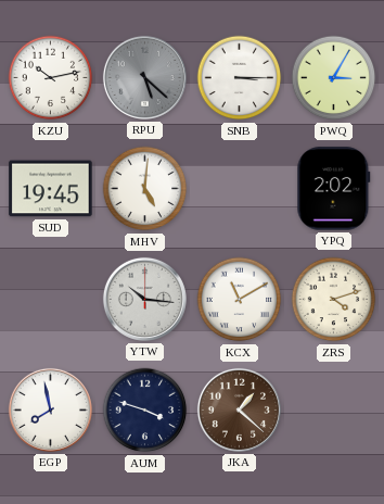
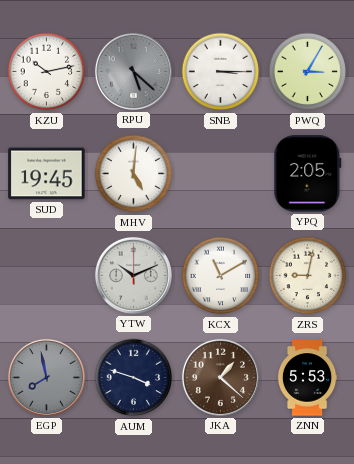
YPQ: 2:02 -> 2:05 (308, 174)
YTW: 10:16 -> 10:11 (133, 275)
ZRS: 4:12 -> 9:02 (308, 276)
EGP dial: white -> grey (46, 377)
ZNN: none -> 5:53 (307, 378)
